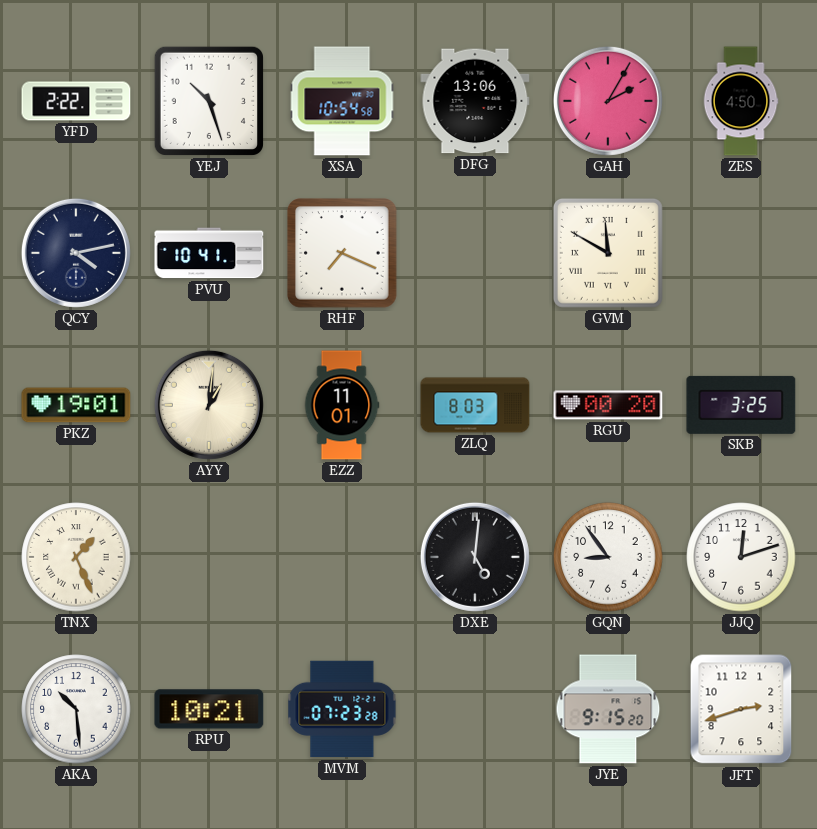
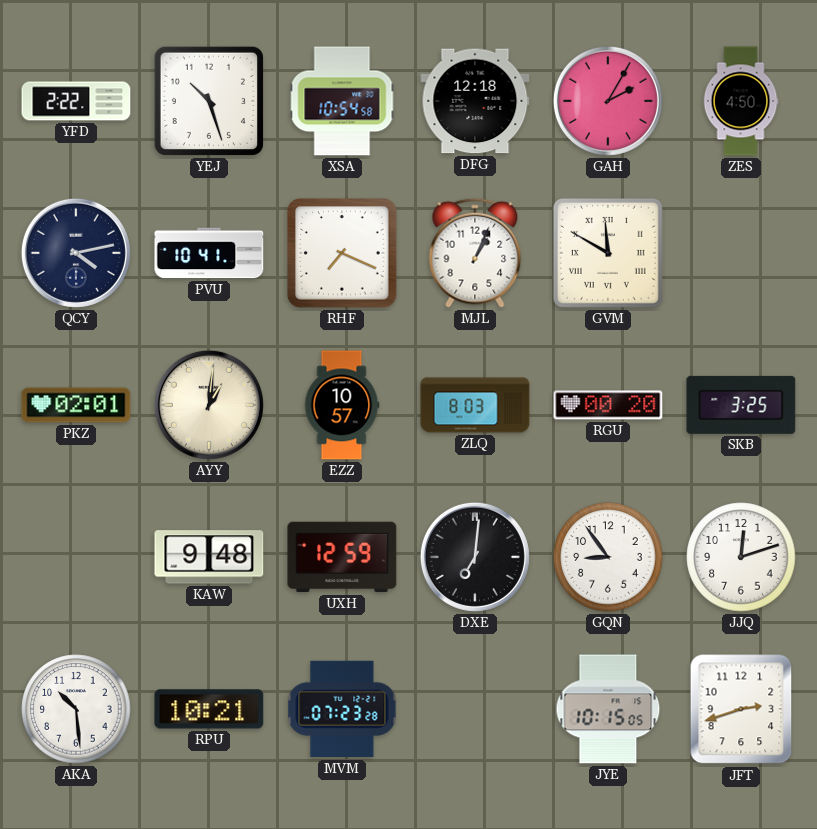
DFG: 13:06 -> 12:18 (475, 101)
MJL: none -> 1:04 (475, 253)
PKZ: 19:01 -> 02:01 (76, 405)
EZZ: 11:01 -> 10:57 (342, 405)
TNX: 1:26 -> none (76, 557)
KAW: none -> 9:48 (209, 557)
UXH: none -> 12:59 (342, 557)
DXE: 5:01 -> 7:01 (475, 557)
JYE: 9:15 -> 10:15 (608, 709)
